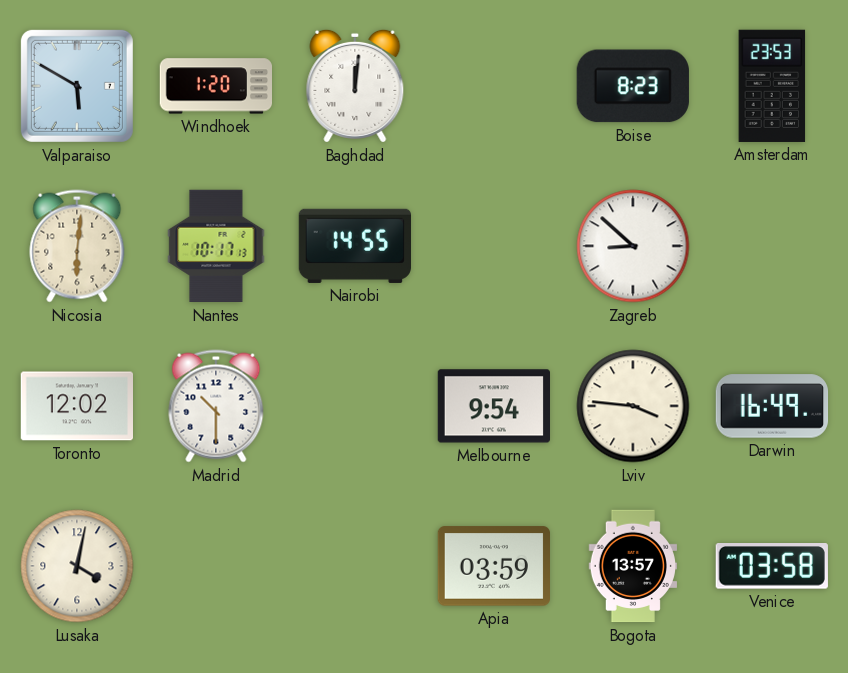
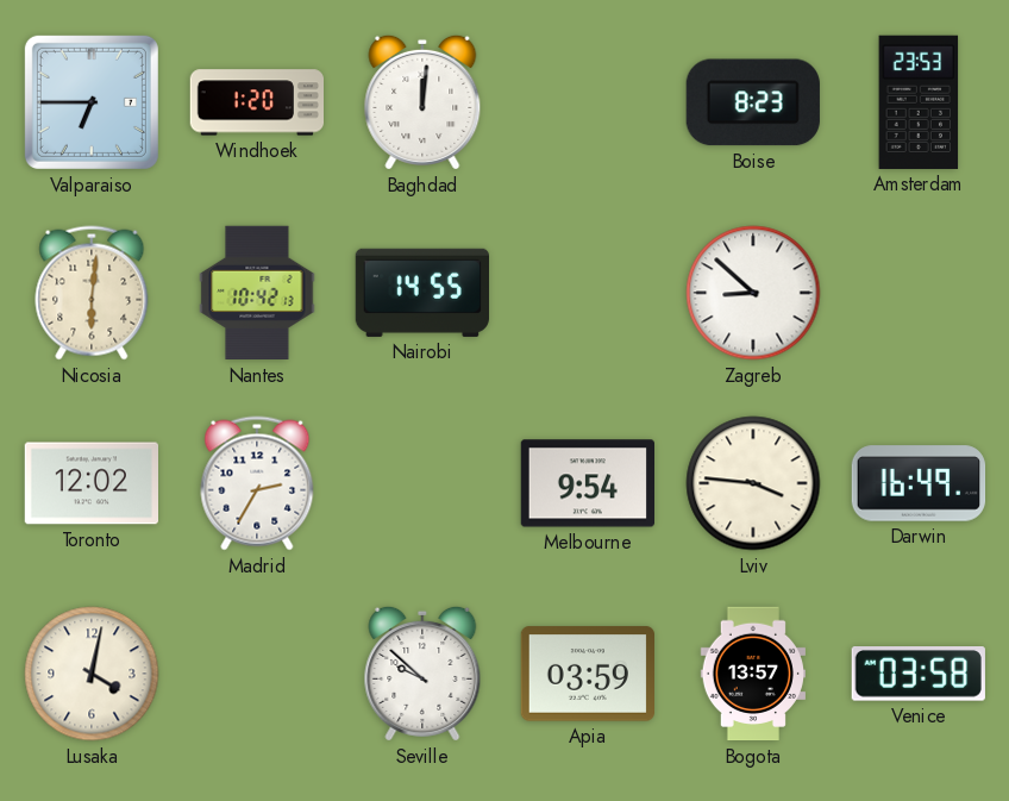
Valparaiso: 5:50 -> 6:45 (92, 102)
Nantes: 10:17 -> 10:42 (257, 293)
Madrid: 10:30 -> 2:35 (257, 483)
Seville: none -> 9:52 (422, 674)
